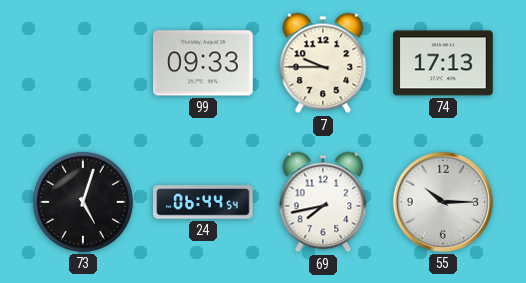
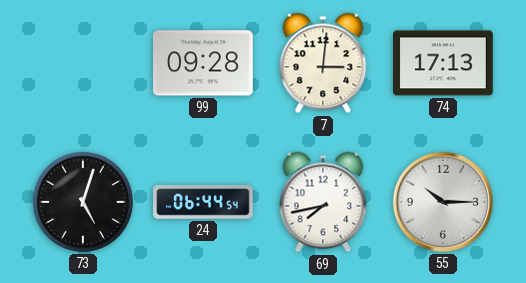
99: 09:33 -> 09:28 (204, 63)
7: 9:45 -> 3:01 (323, 63)
